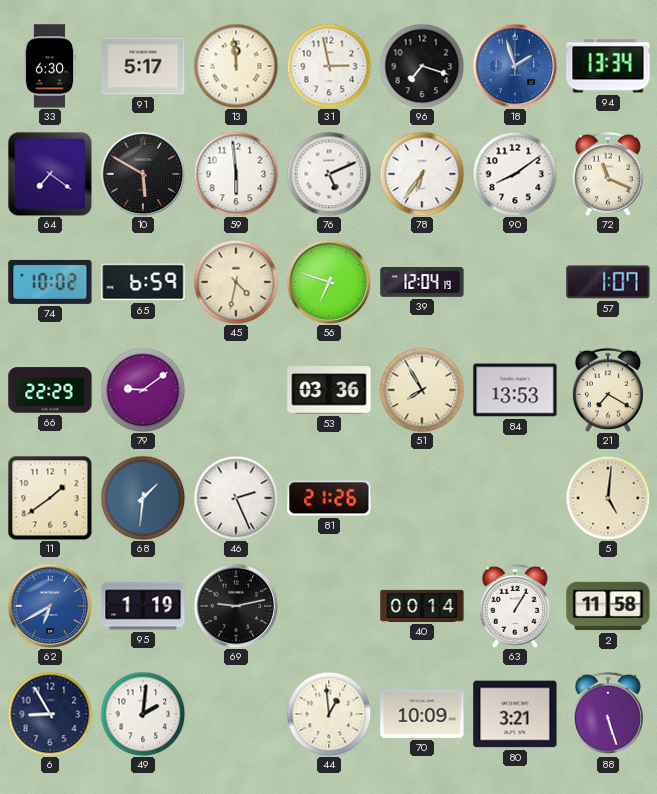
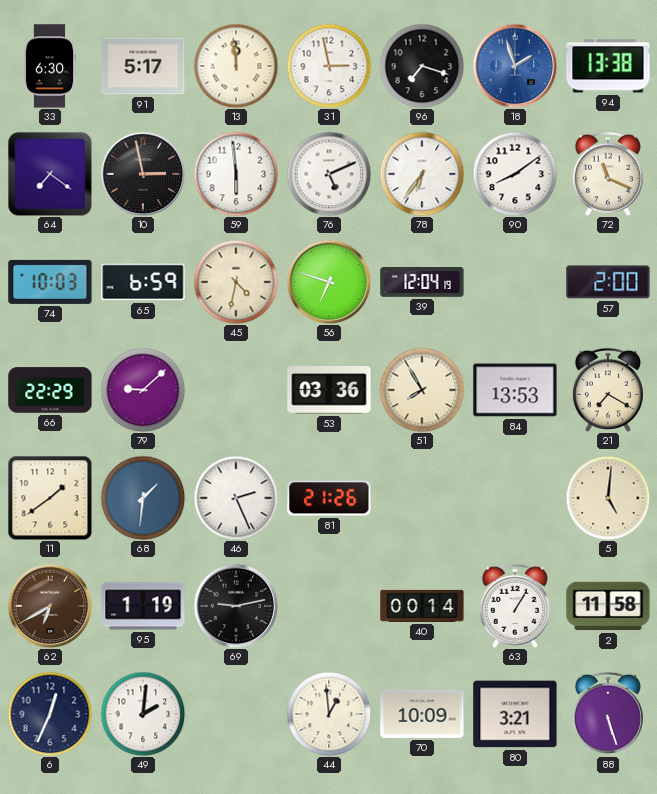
94: 13:34 -> 13:38 (608, 66)
10: 5:50 -> 2:58 (143, 174)
74: 10:02 -> 10:03 (50, 282)
57: 1:07 -> 2:00 (608, 282)
79: 9:09 -> 9:08 (143, 390)
62 dial: blue -> brown (50, 606)
6: 8:55 -> 12:34 (50, 714)
